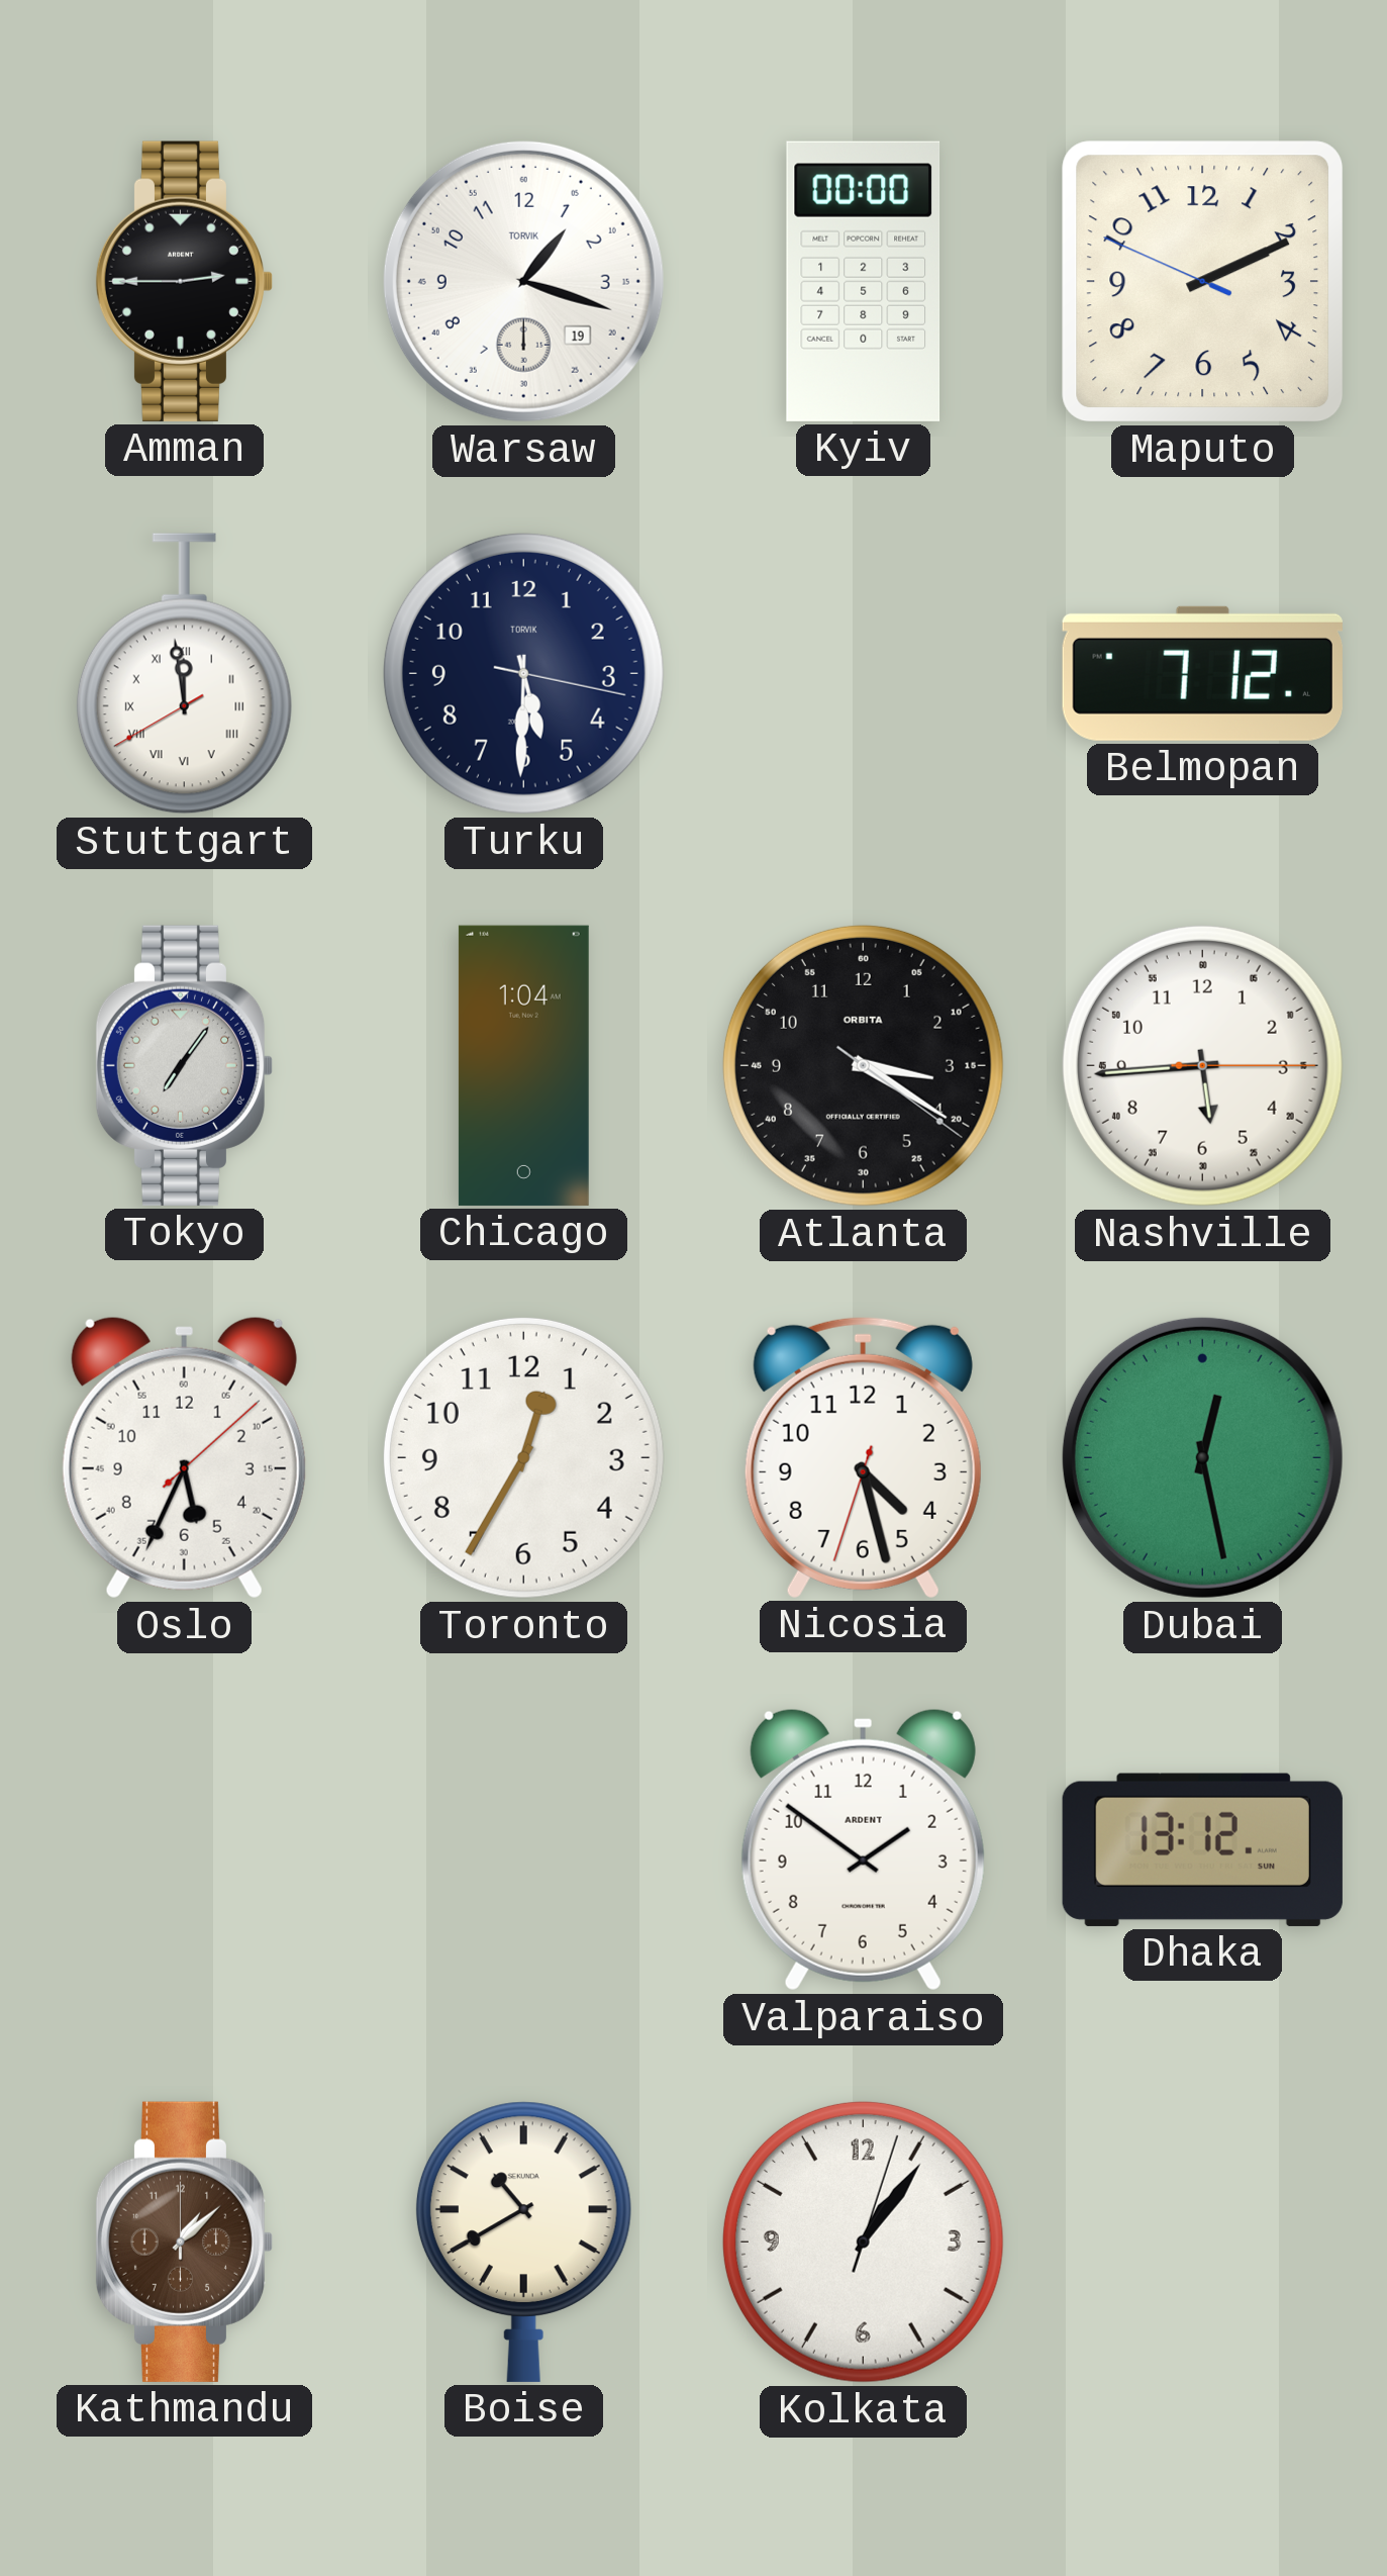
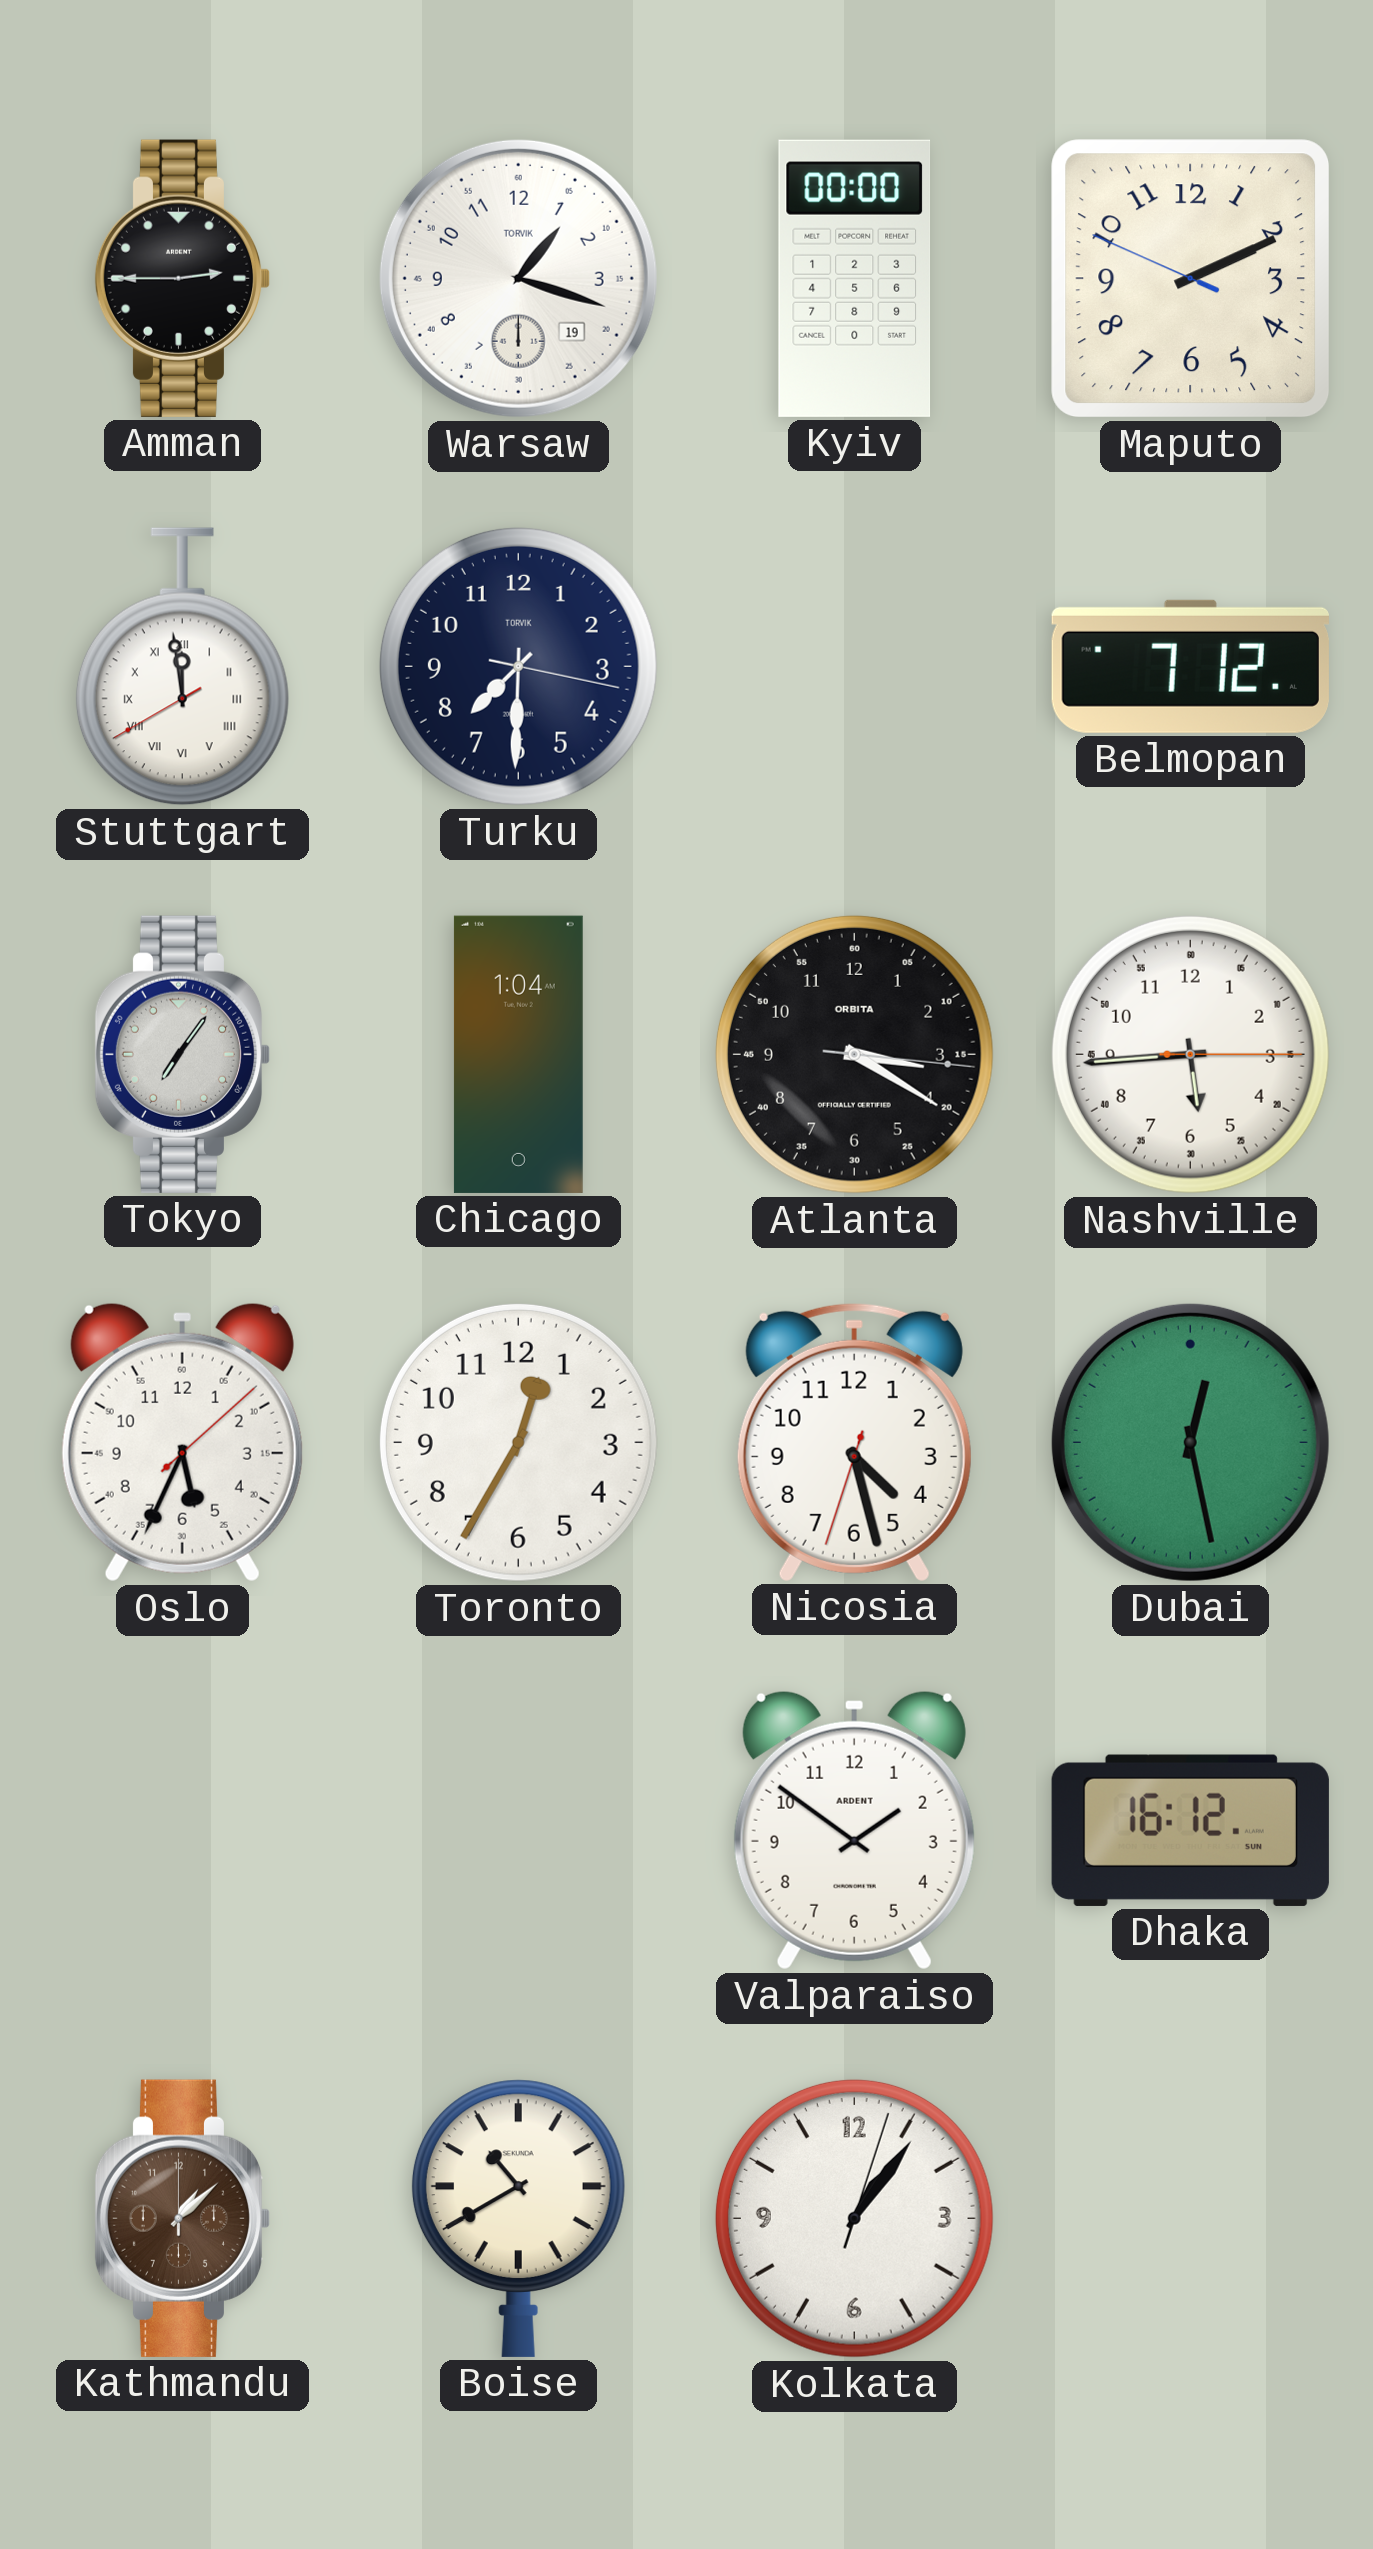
Turku: 5:30 -> 7:30 (518, 666)
Atlanta: 3:20:21 -> 3:20:16 (854, 1054)
Dhaka: 13:12 -> 16:12 (1190, 1830)
